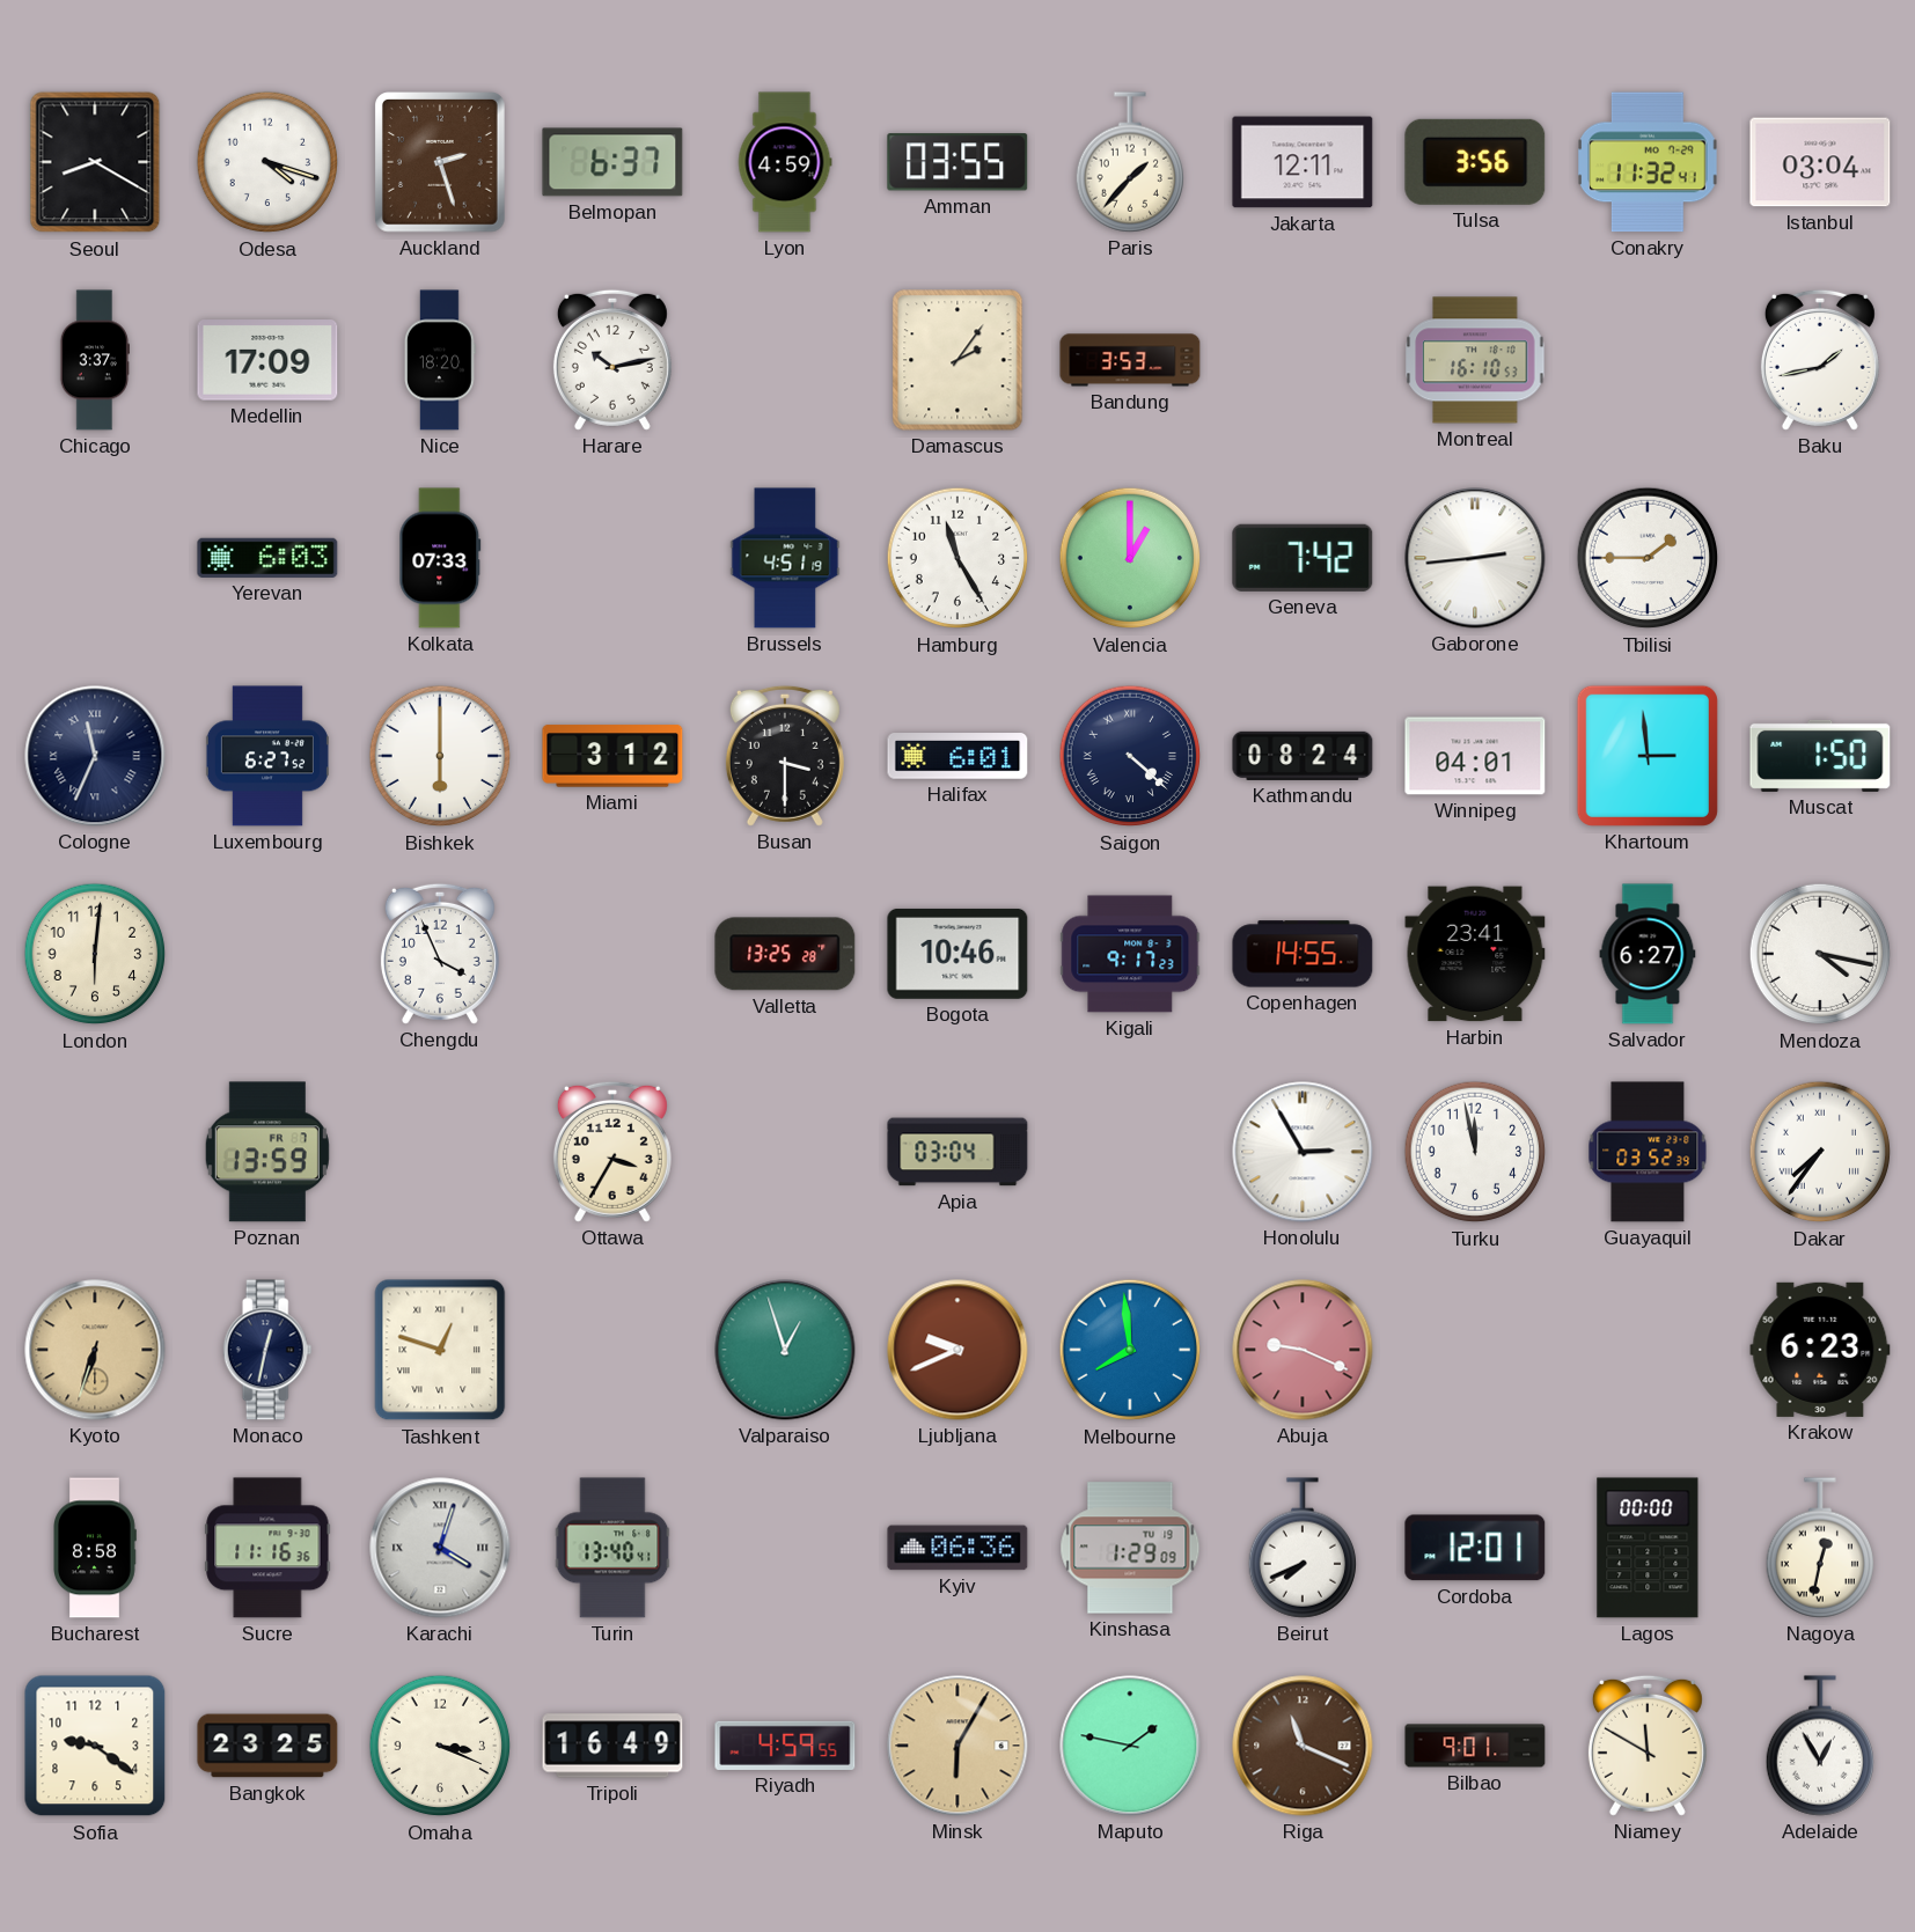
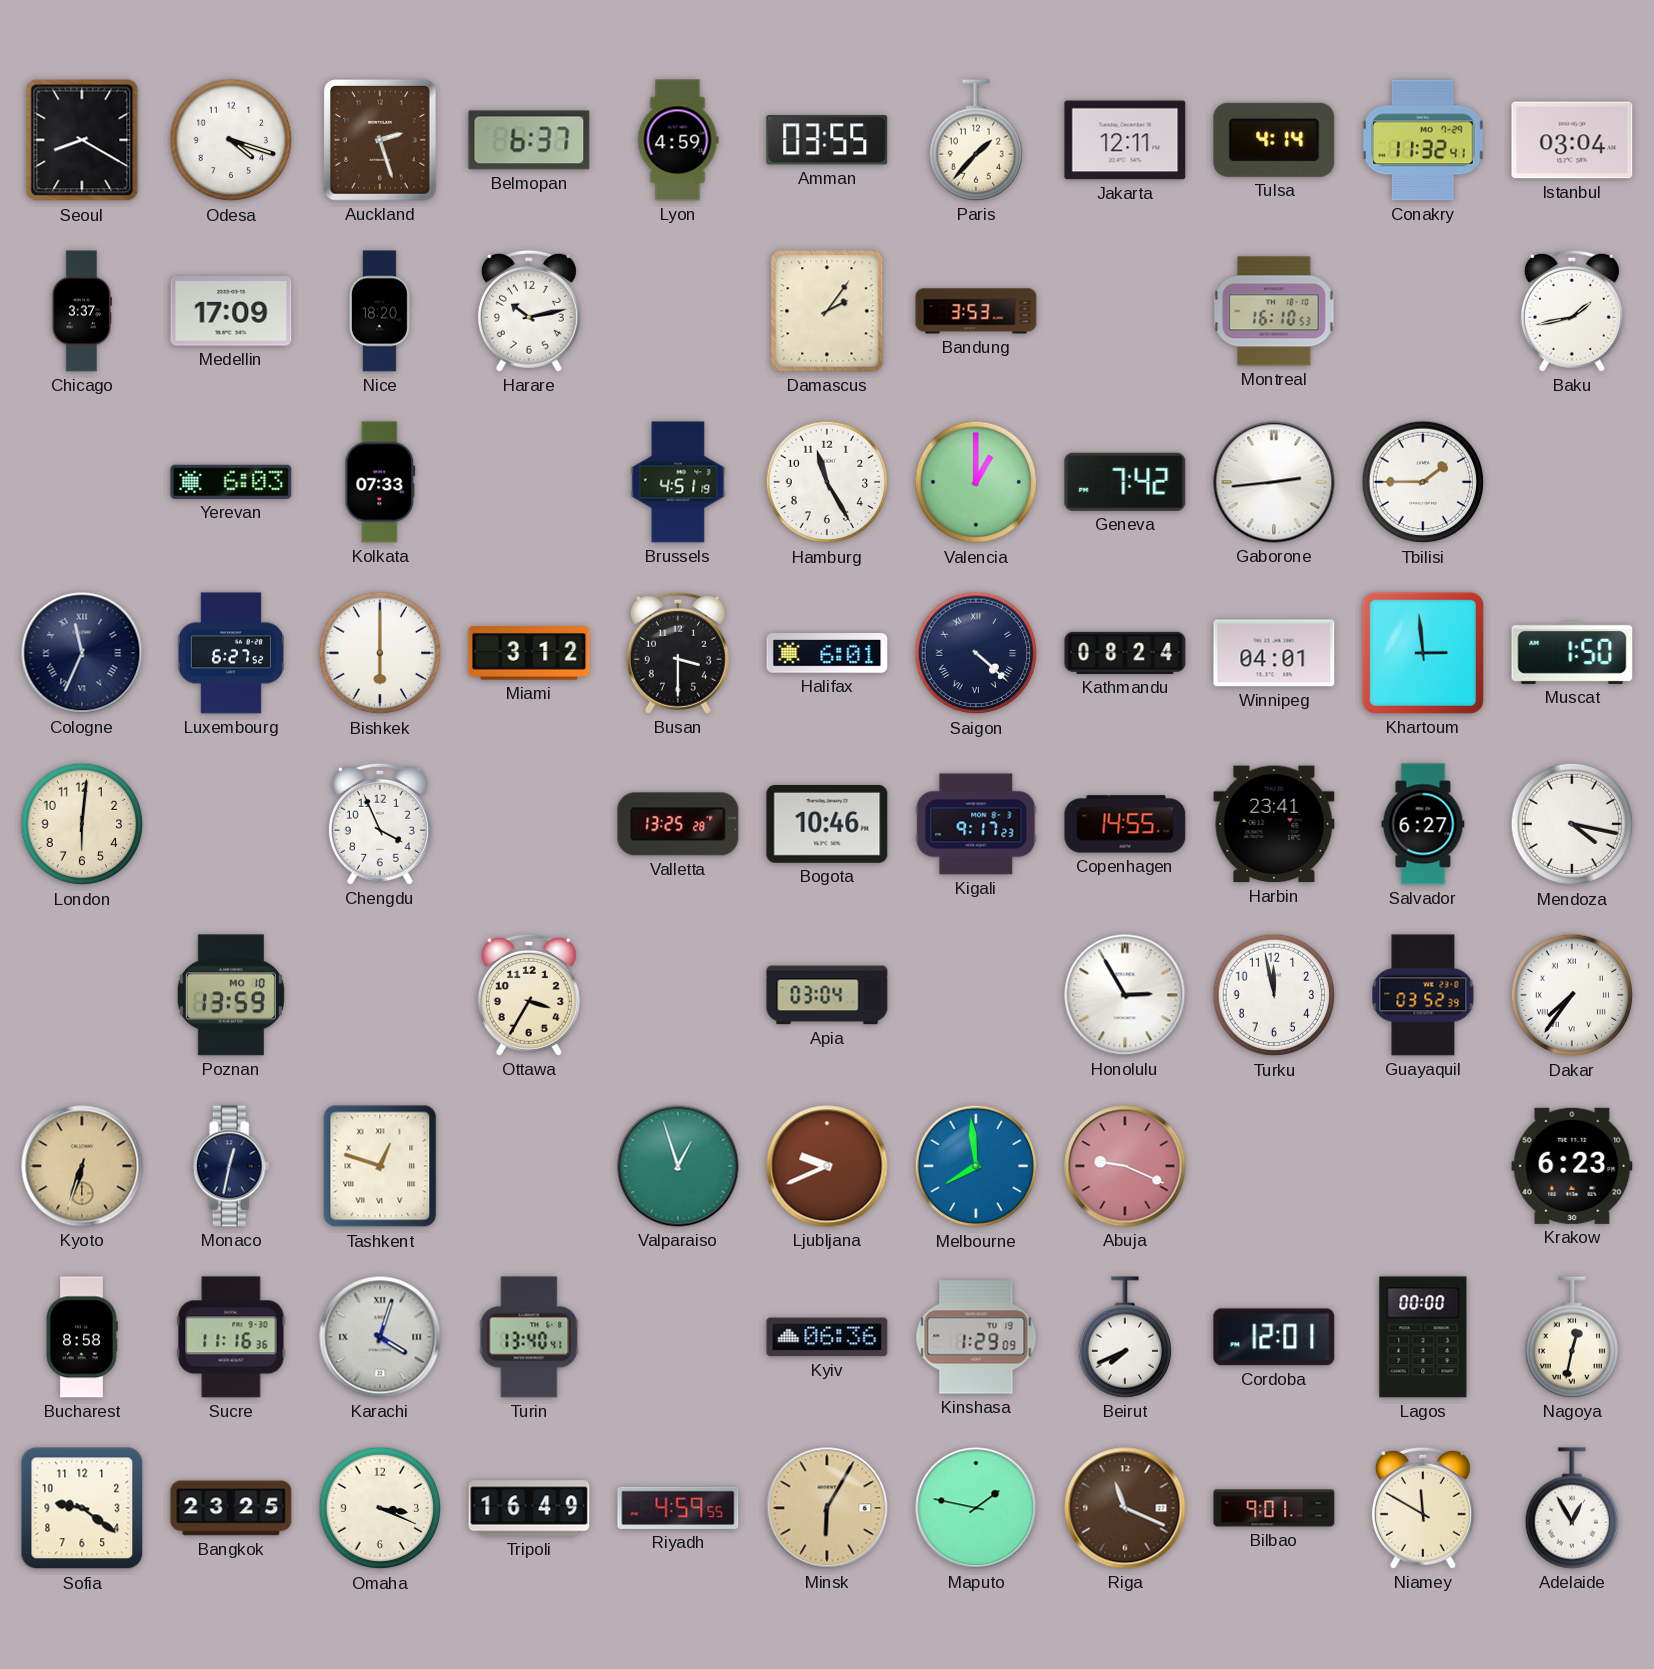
Tulsa: 3:56 -> 4:14 (1274, 140)
Poznan date: FR 7 -> MO 10 (231, 995)
